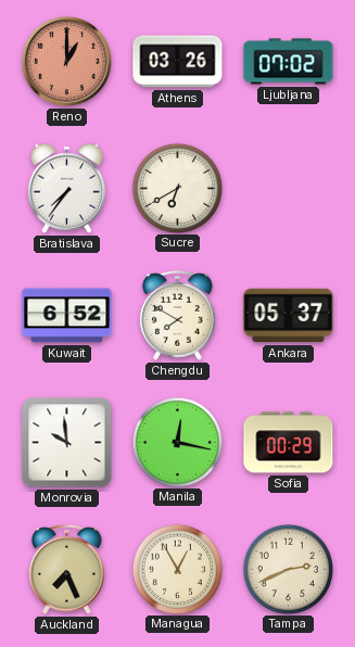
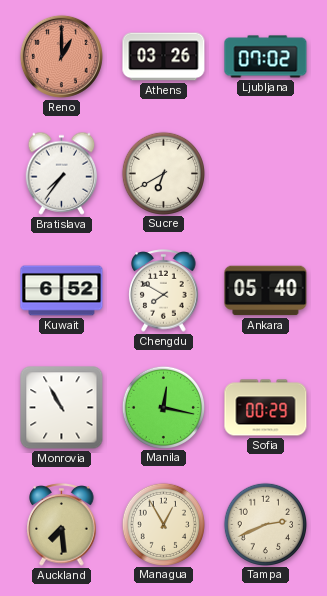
Ankara: 05:37 -> 05:40 (266, 291)
Monrovia: 9:59 -> 10:55 (62, 408)
Auckland: 7:26 -> 7:29 (62, 525)
